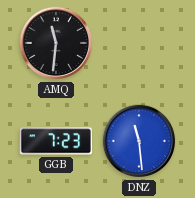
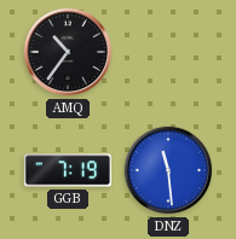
AMQ: 11:31 -> 10:36 (68, 52)
GGB: 7:23 -> 7:19 (68, 170)
